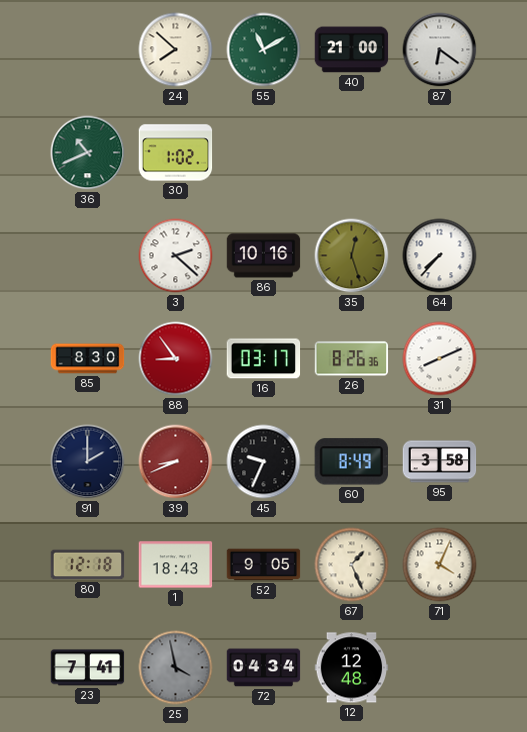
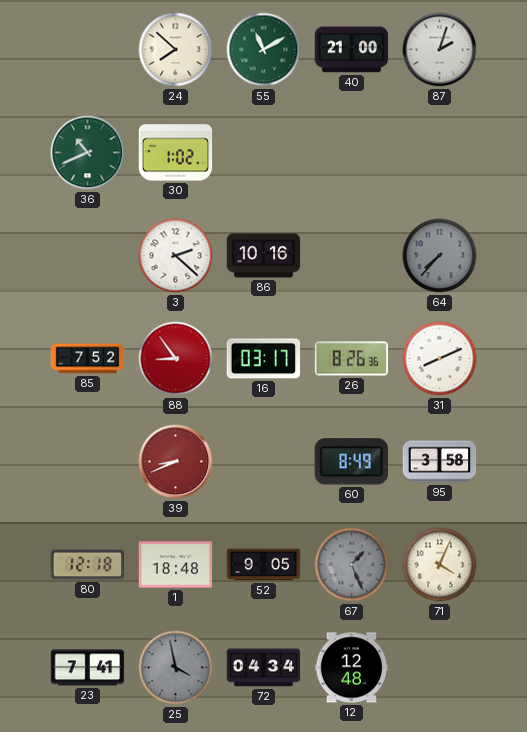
87: 6:21 -> 2:03 (440, 50)
35: 12:27 -> none (352, 256)
64 dial: white -> grey (440, 256)
85: 8:30 -> 7:52 (88, 359)
91: 2:00 -> none (88, 462)
45: 9:34 -> none (264, 462)
1: 18:43 -> 18:48 (176, 565)
67 dial: cream -> grey (352, 565)
